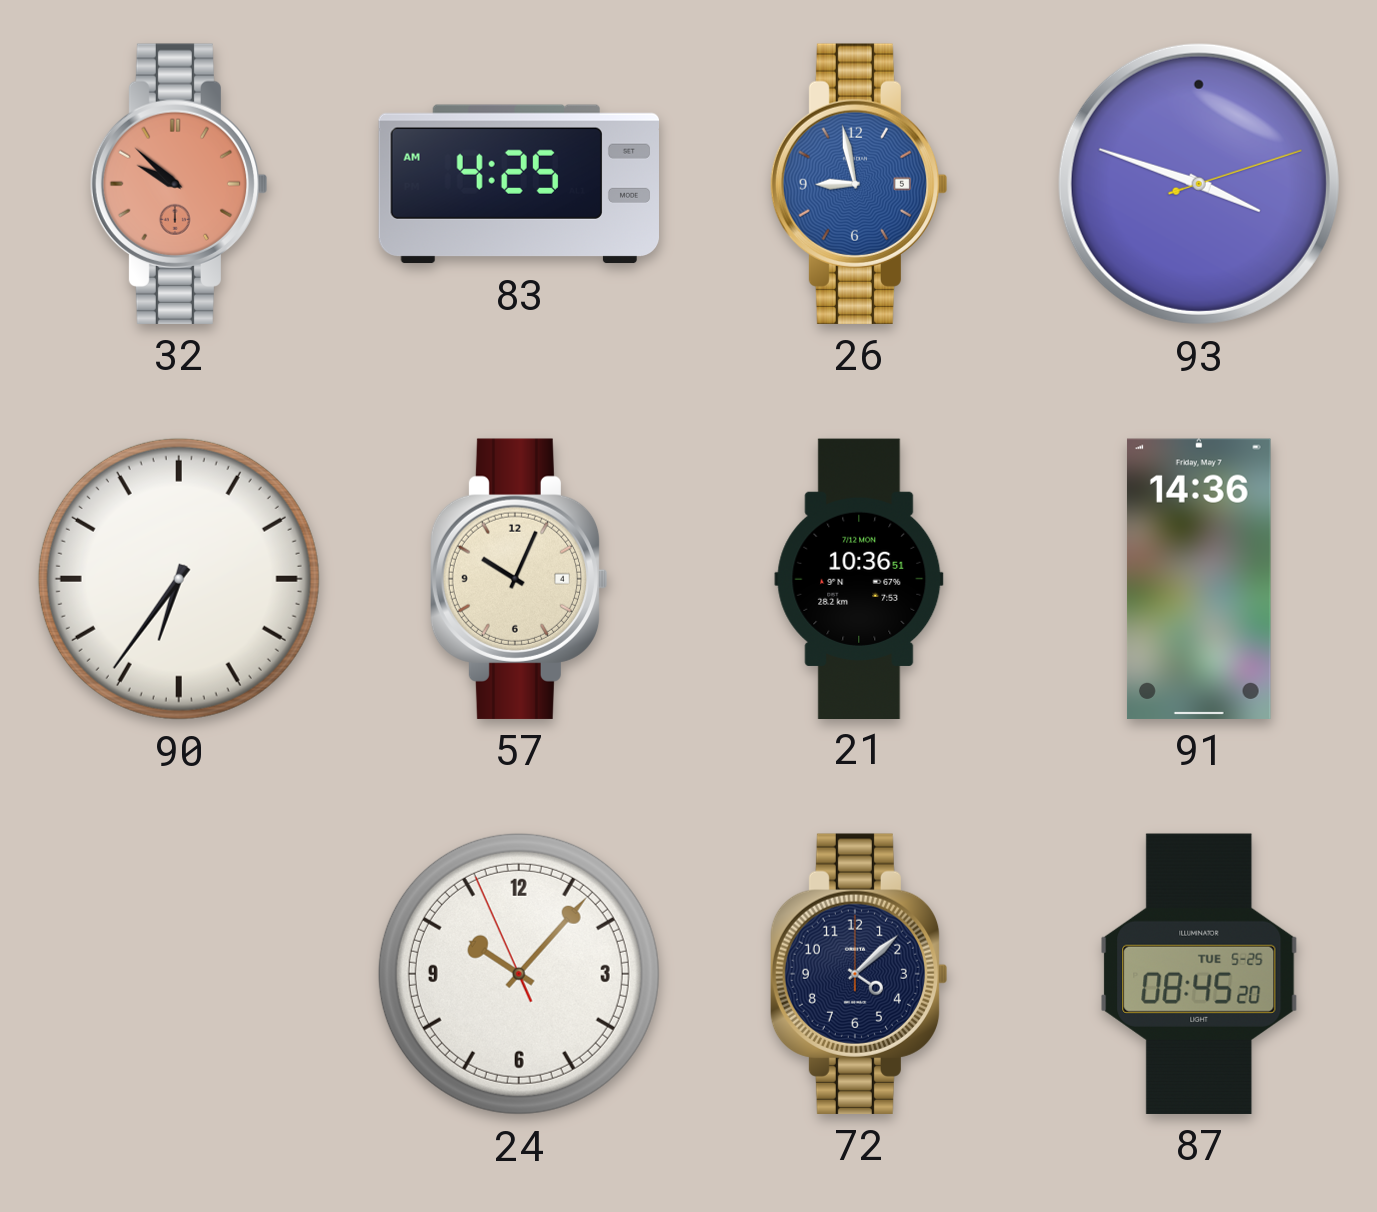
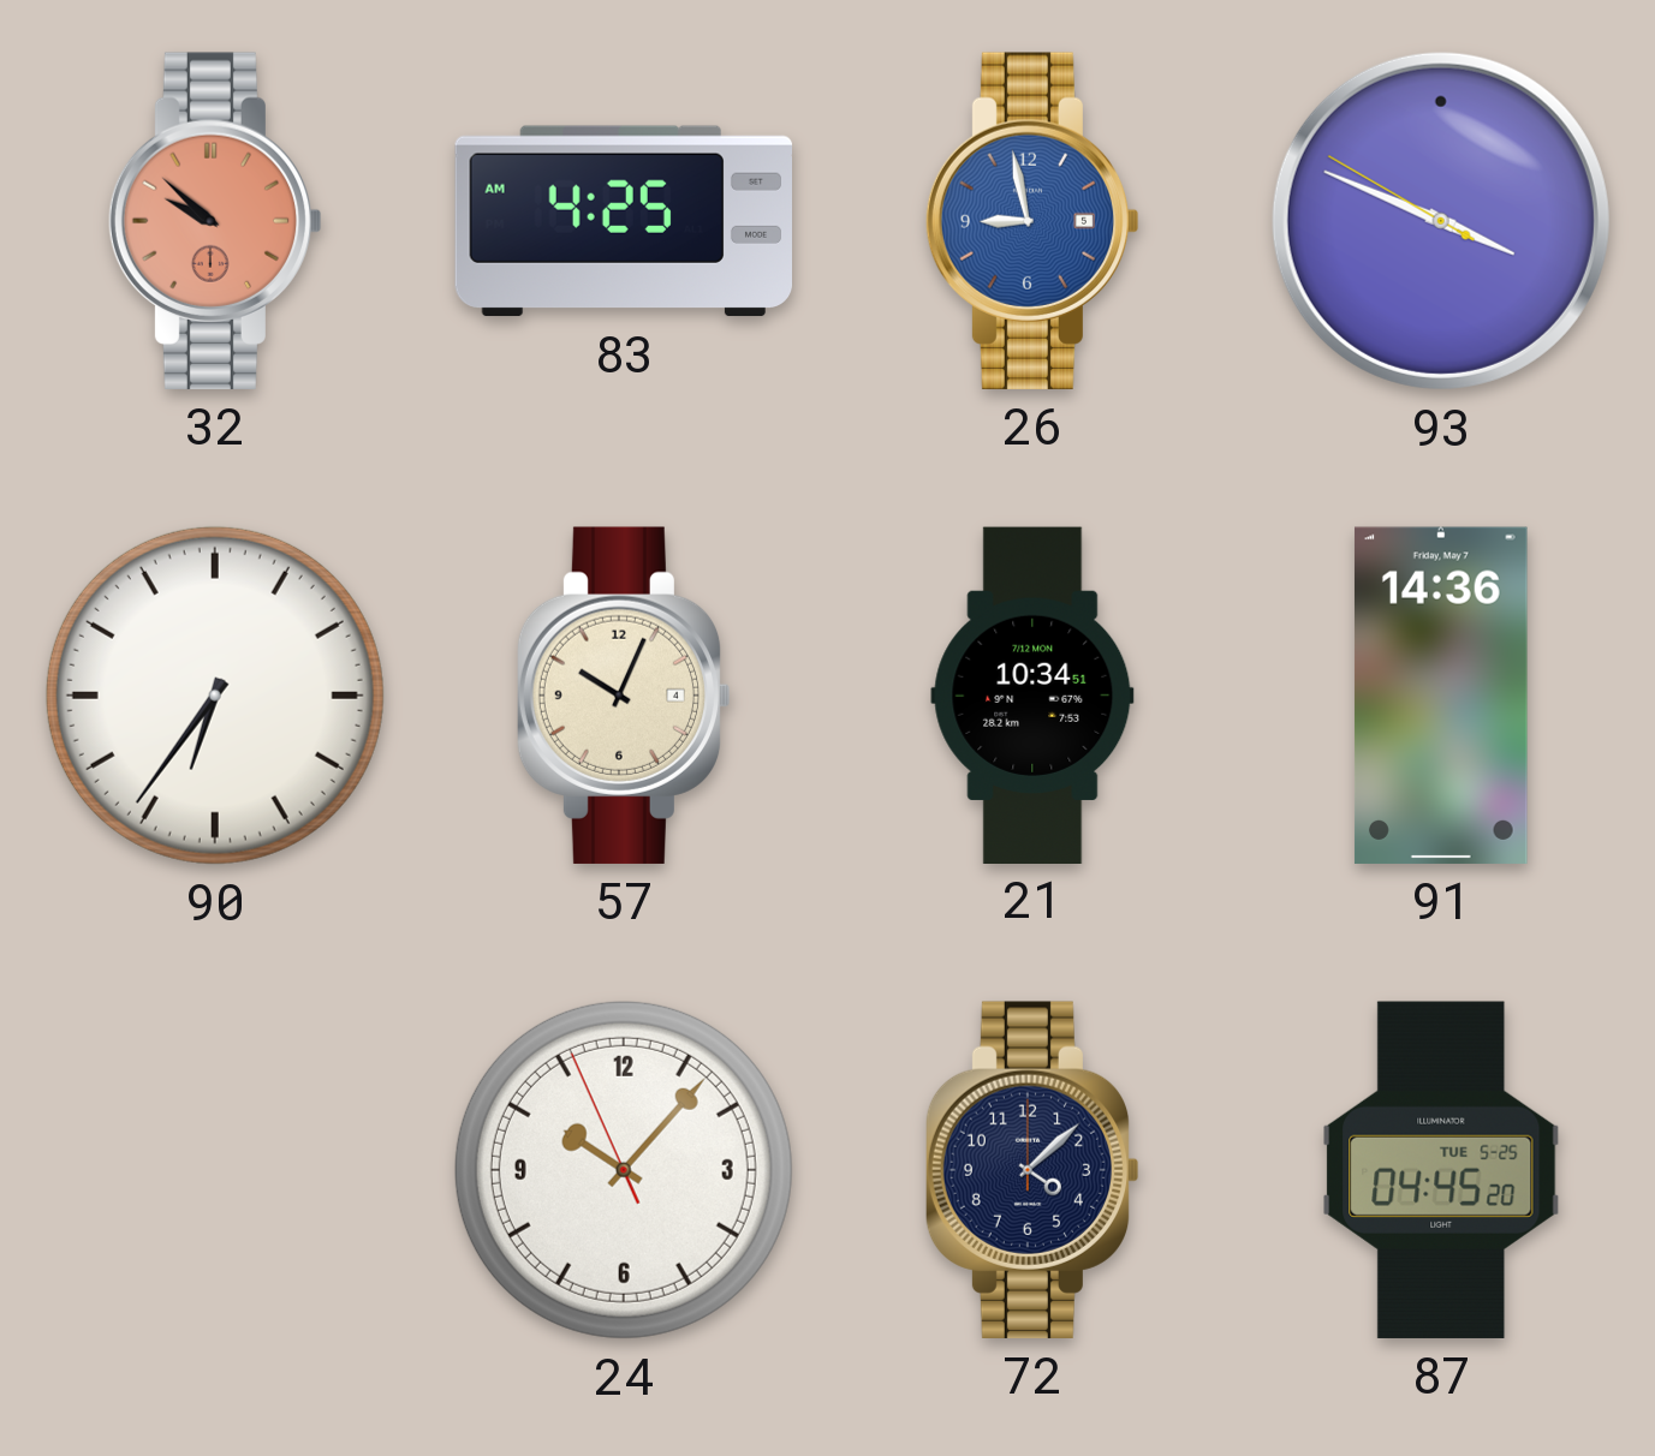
93: 3:48:12 -> 3:48:50 (1441, 221)
21: 10:36 -> 10:34 (1032, 694)
87: 08:45 -> 04:45 (1441, 1170)
